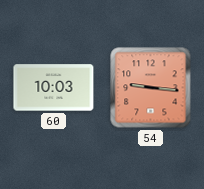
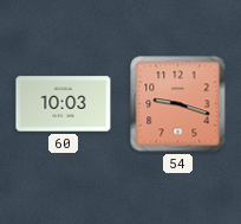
54: 9:16 -> 9:18 (178, 104)
